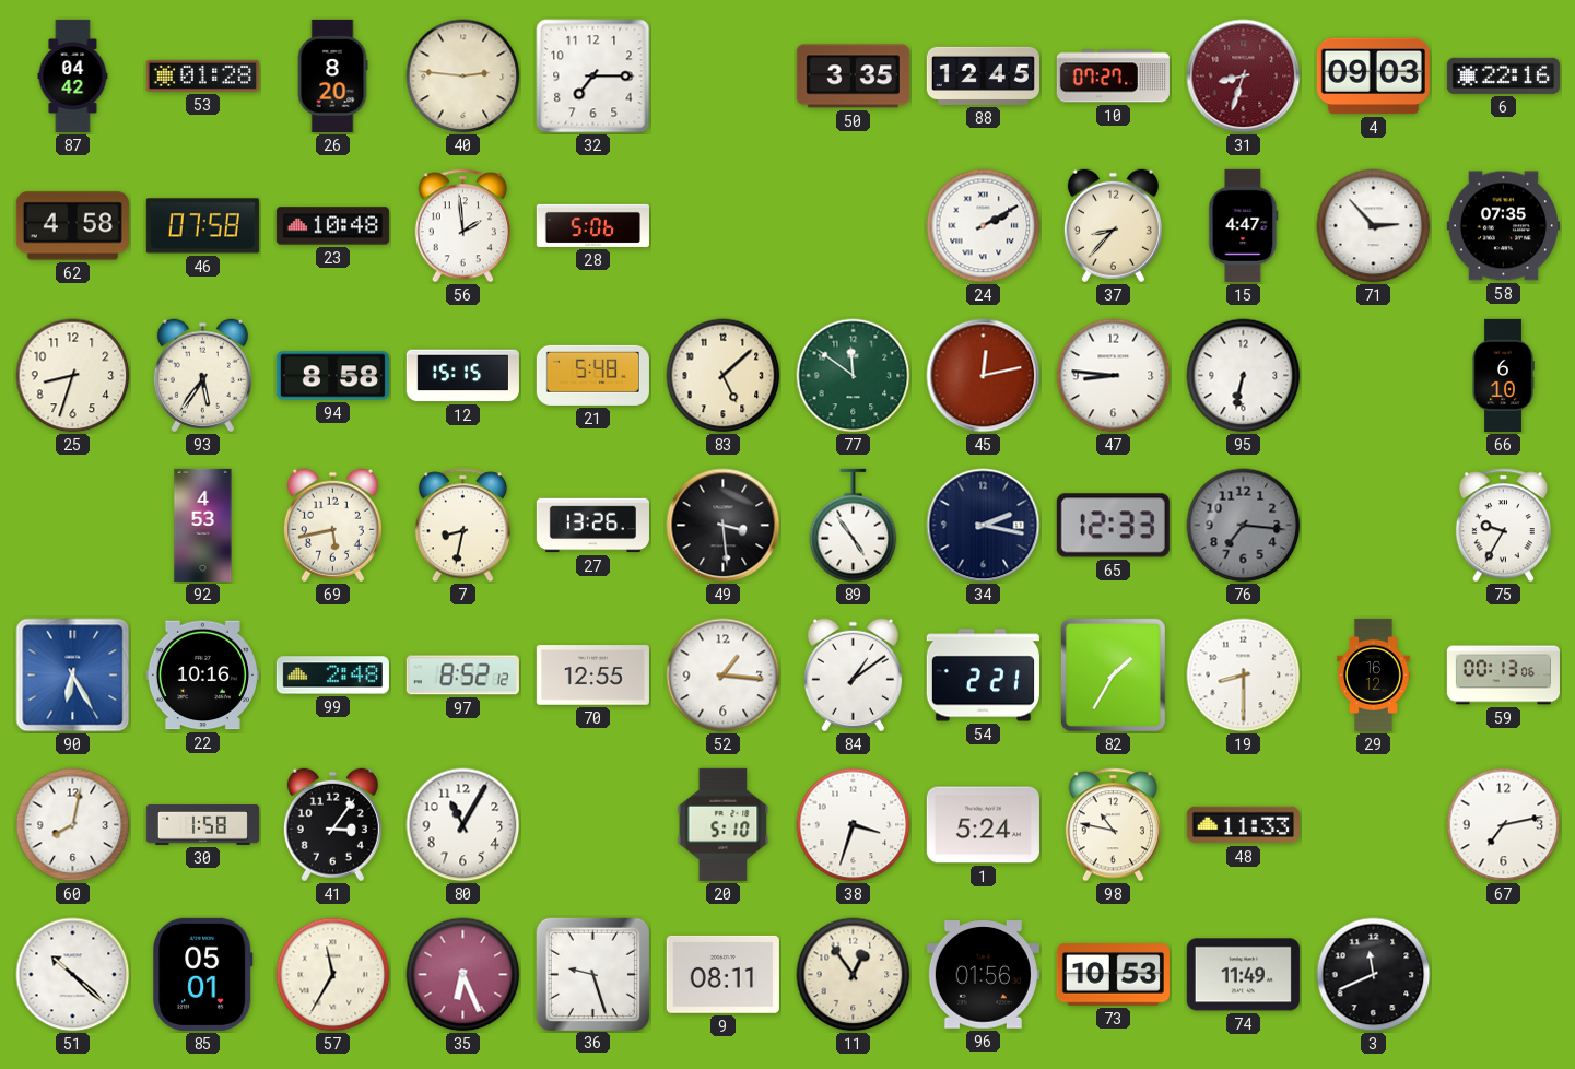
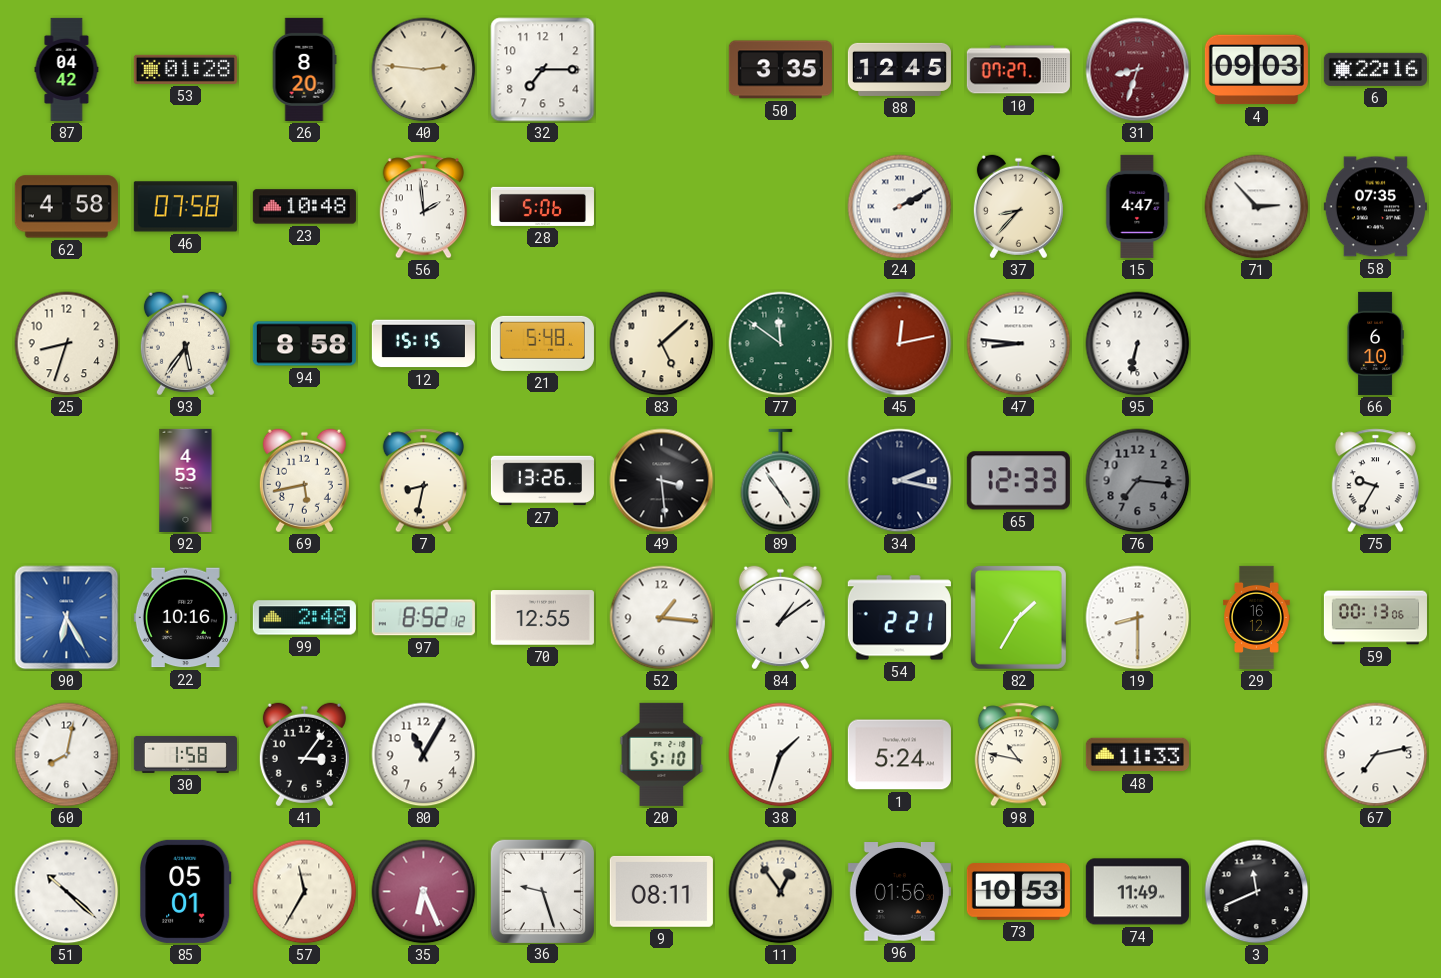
38: 3:33 -> 1:33 (781, 755)
